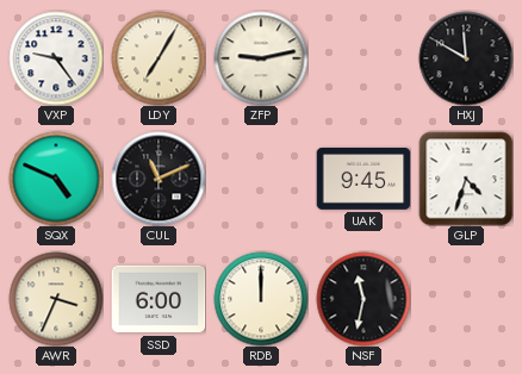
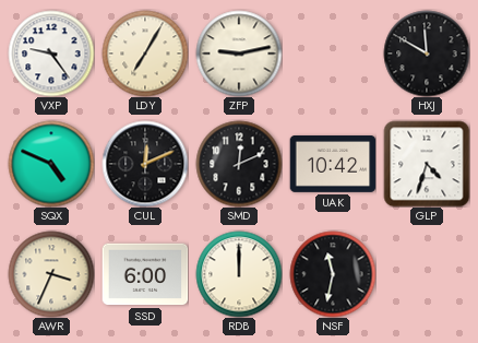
CUL: 11:11 -> 12:11 (145, 164)
SMD: none -> 12:11 (239, 164)
UAK: 9:45 -> 10:42 (333, 165)
